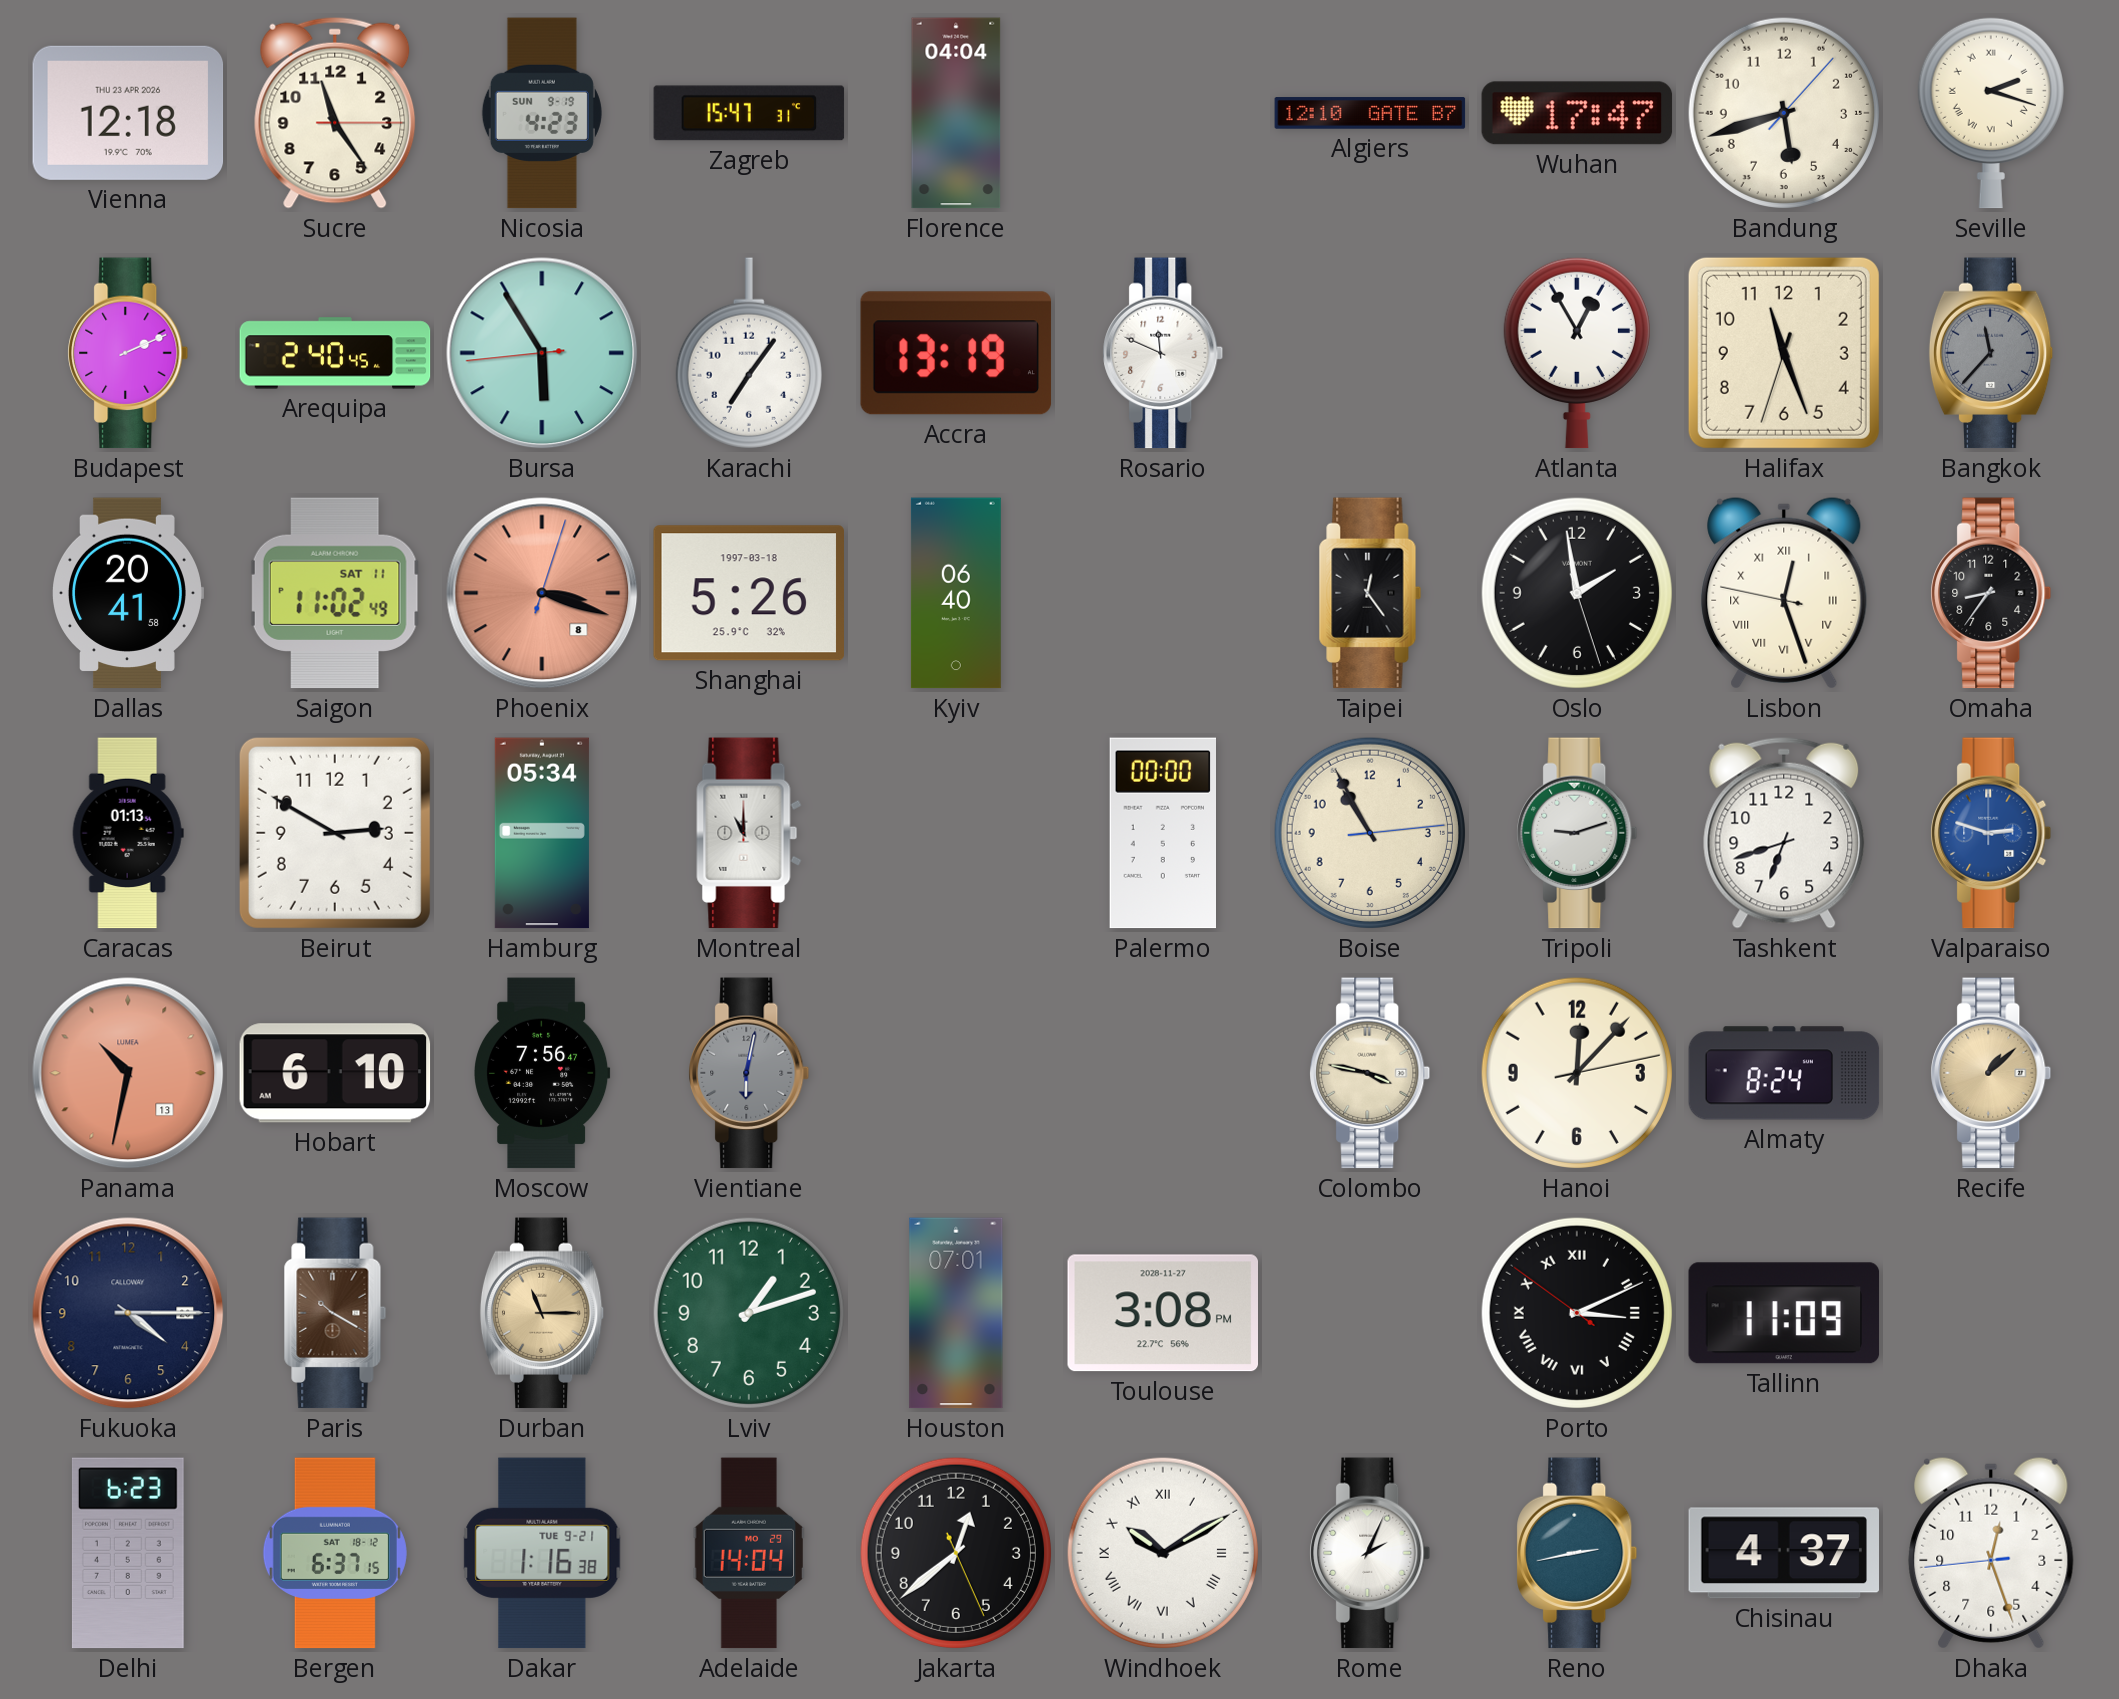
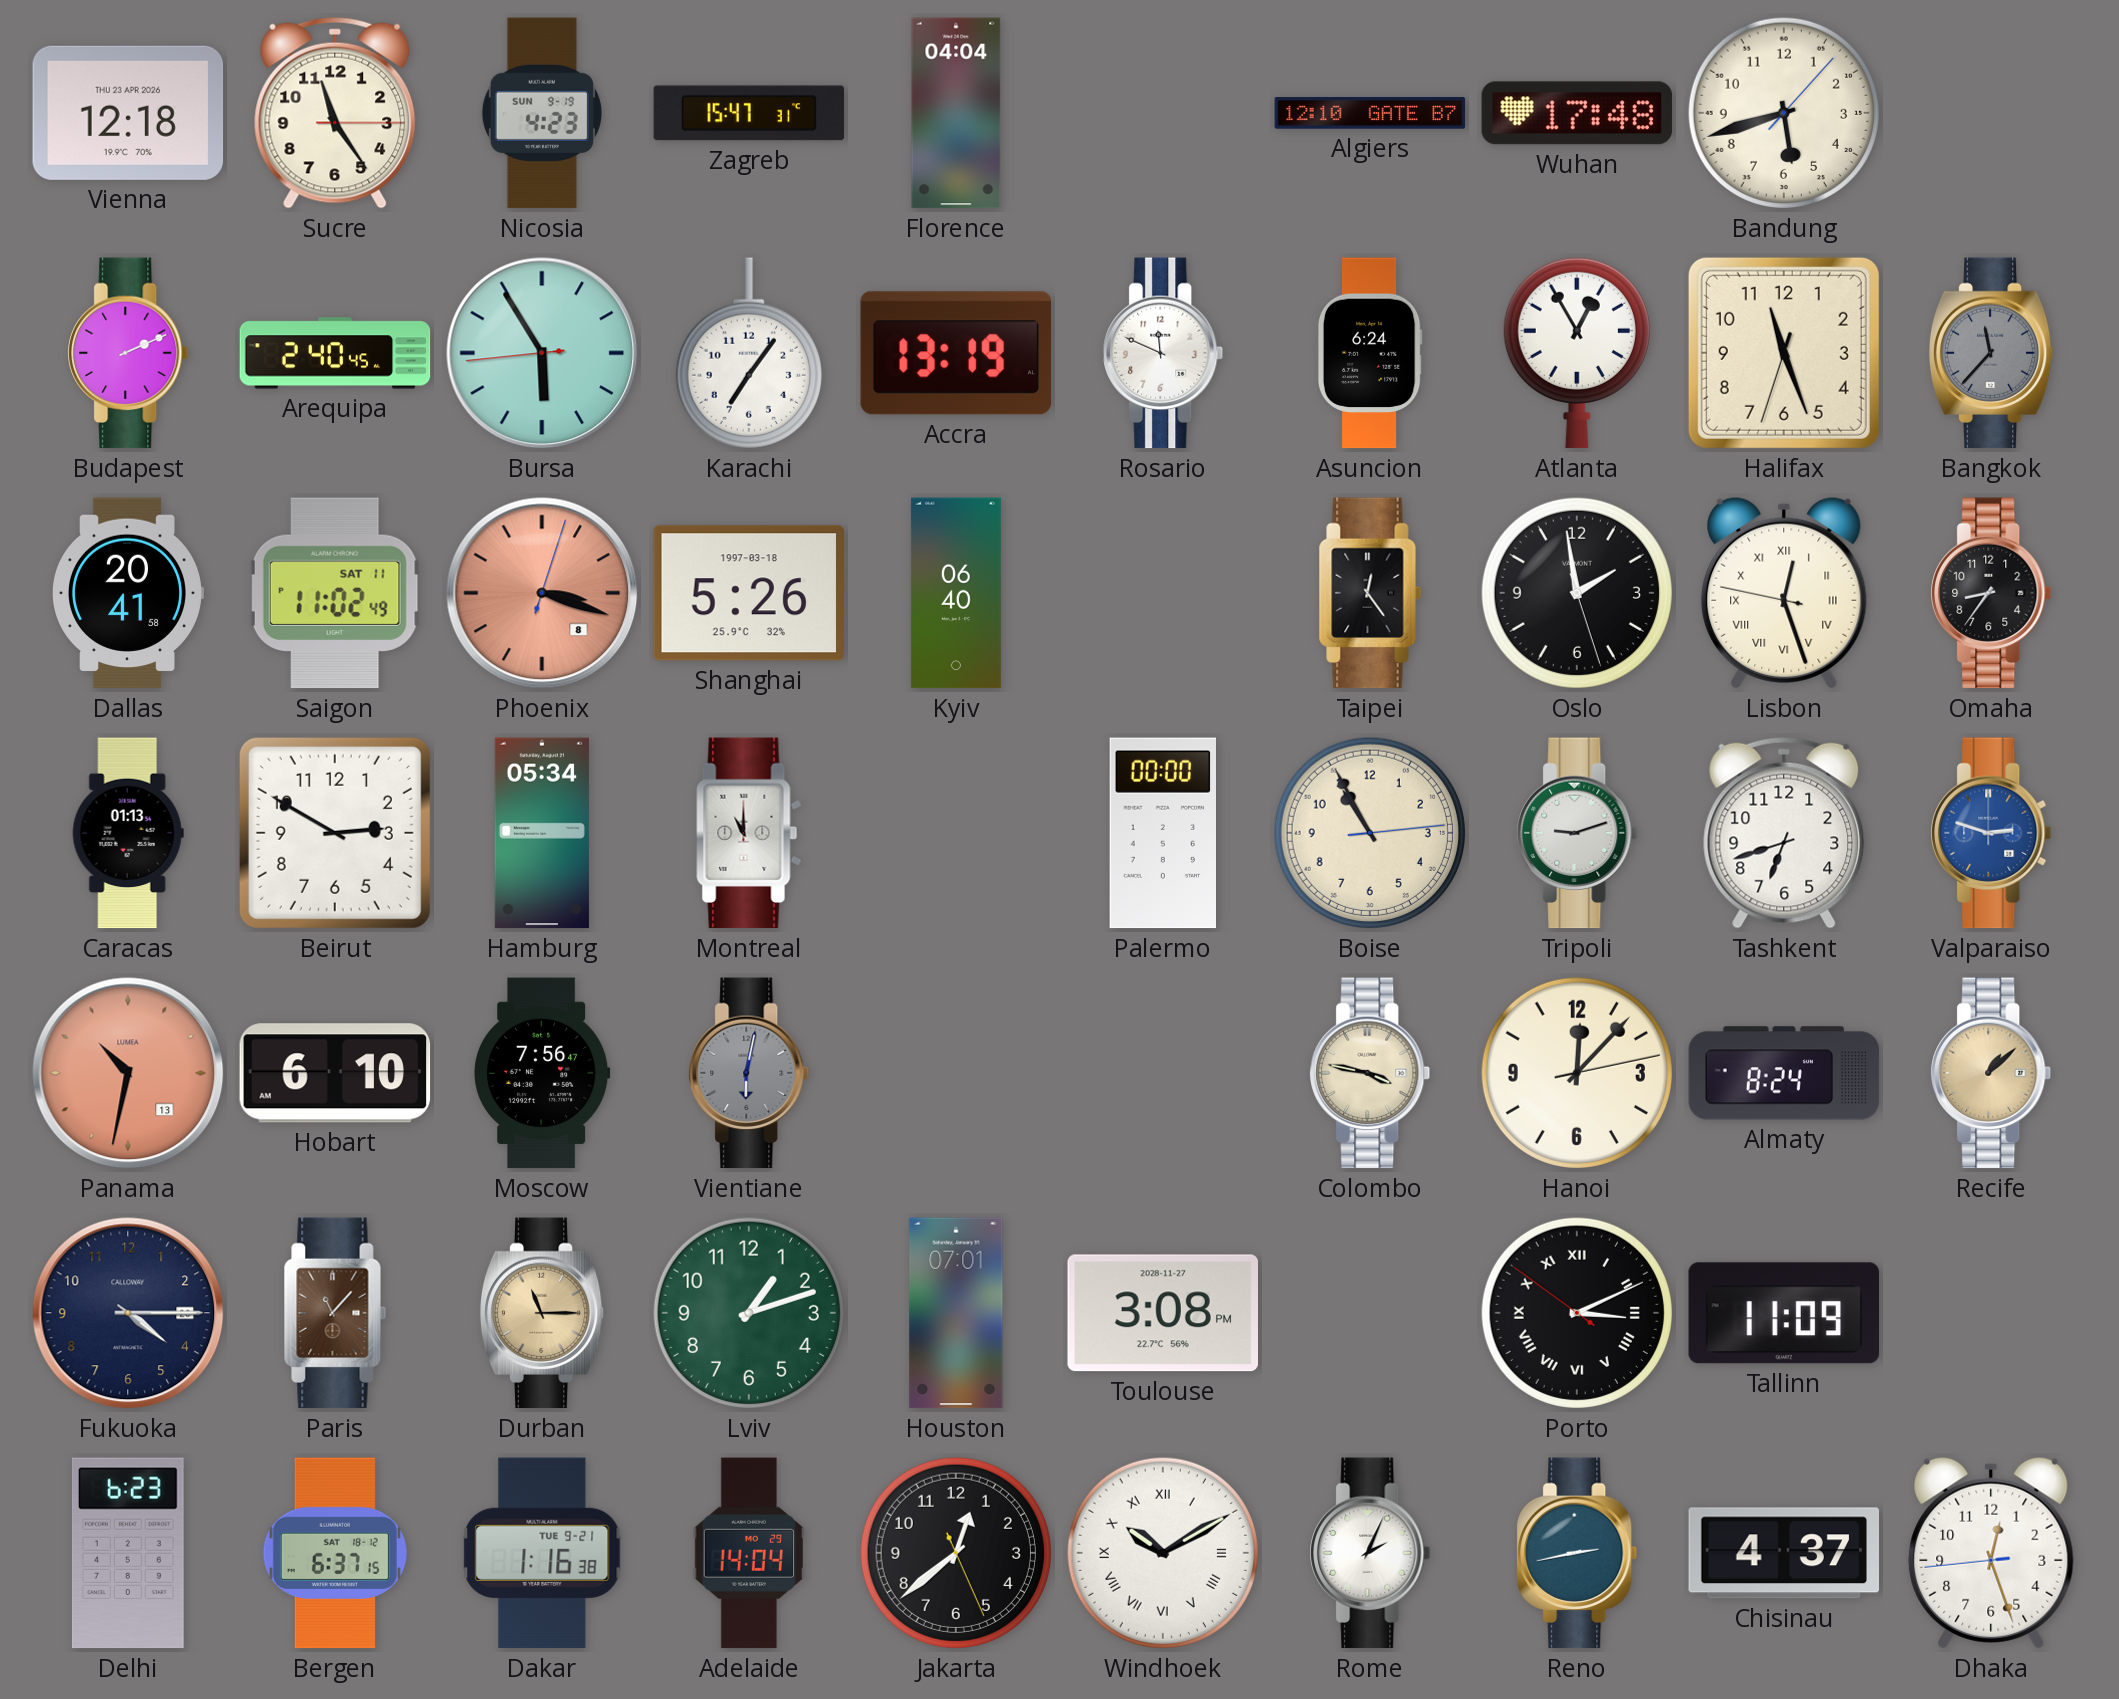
Wuhan: 17:47 -> 17:48 (1577, 113)
Seville: 2:18 -> none (1991, 113)
Asuncion: none -> 6:24 (1370, 353)
Paris: 10:20 -> 11:07 (335, 1313)
